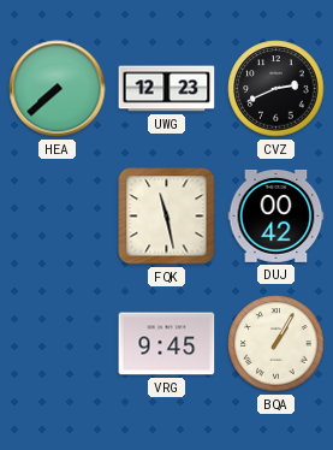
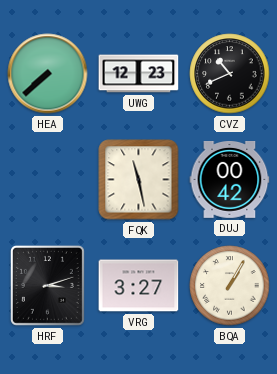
CVZ: 2:41 -> 10:41 (230, 74)
HRF: none -> 3:12 (47, 285)
VRG: 9:45 -> 3:27 (139, 286)
